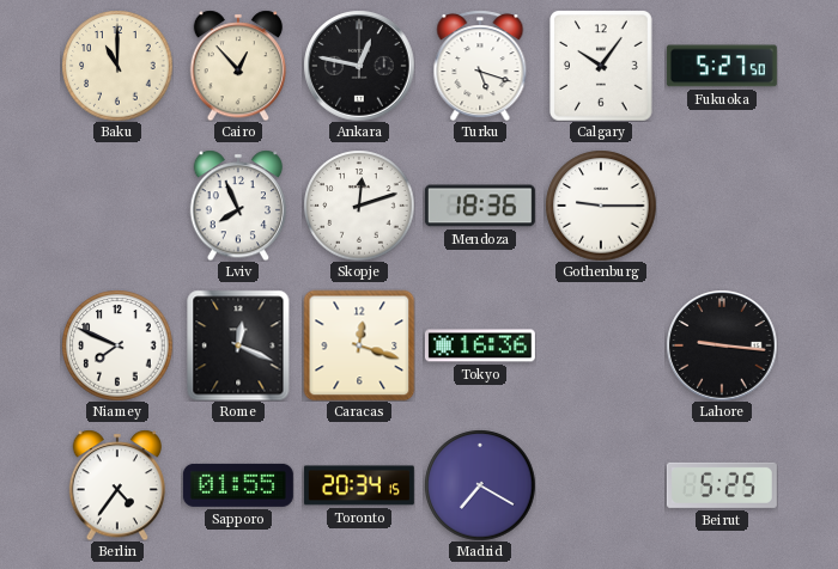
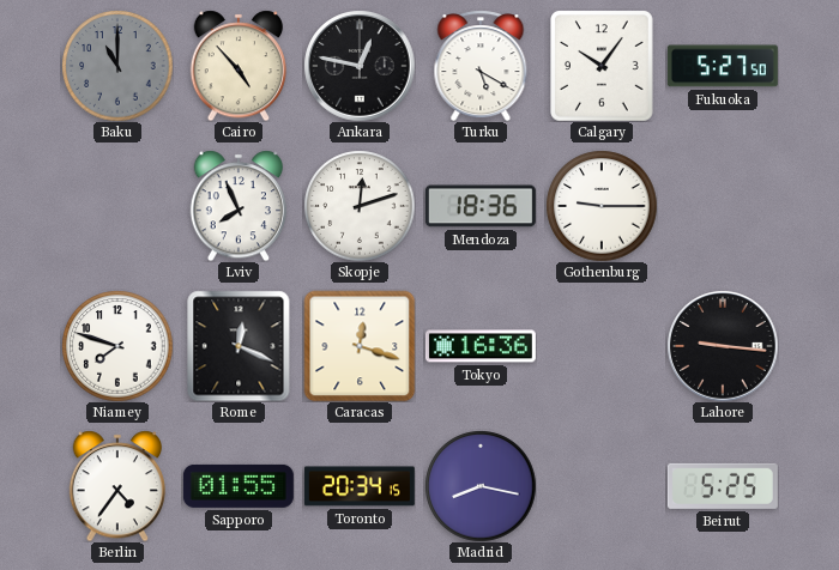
Baku dial: cream -> grey (117, 66)
Cairo: 12:53 -> 4:53 (237, 66)
Turku: 5:18 -> 5:20 (481, 66)
Niamey: 7:49 -> 7:48 (117, 346)
Madrid: 7:20 -> 8:17 (481, 486)
